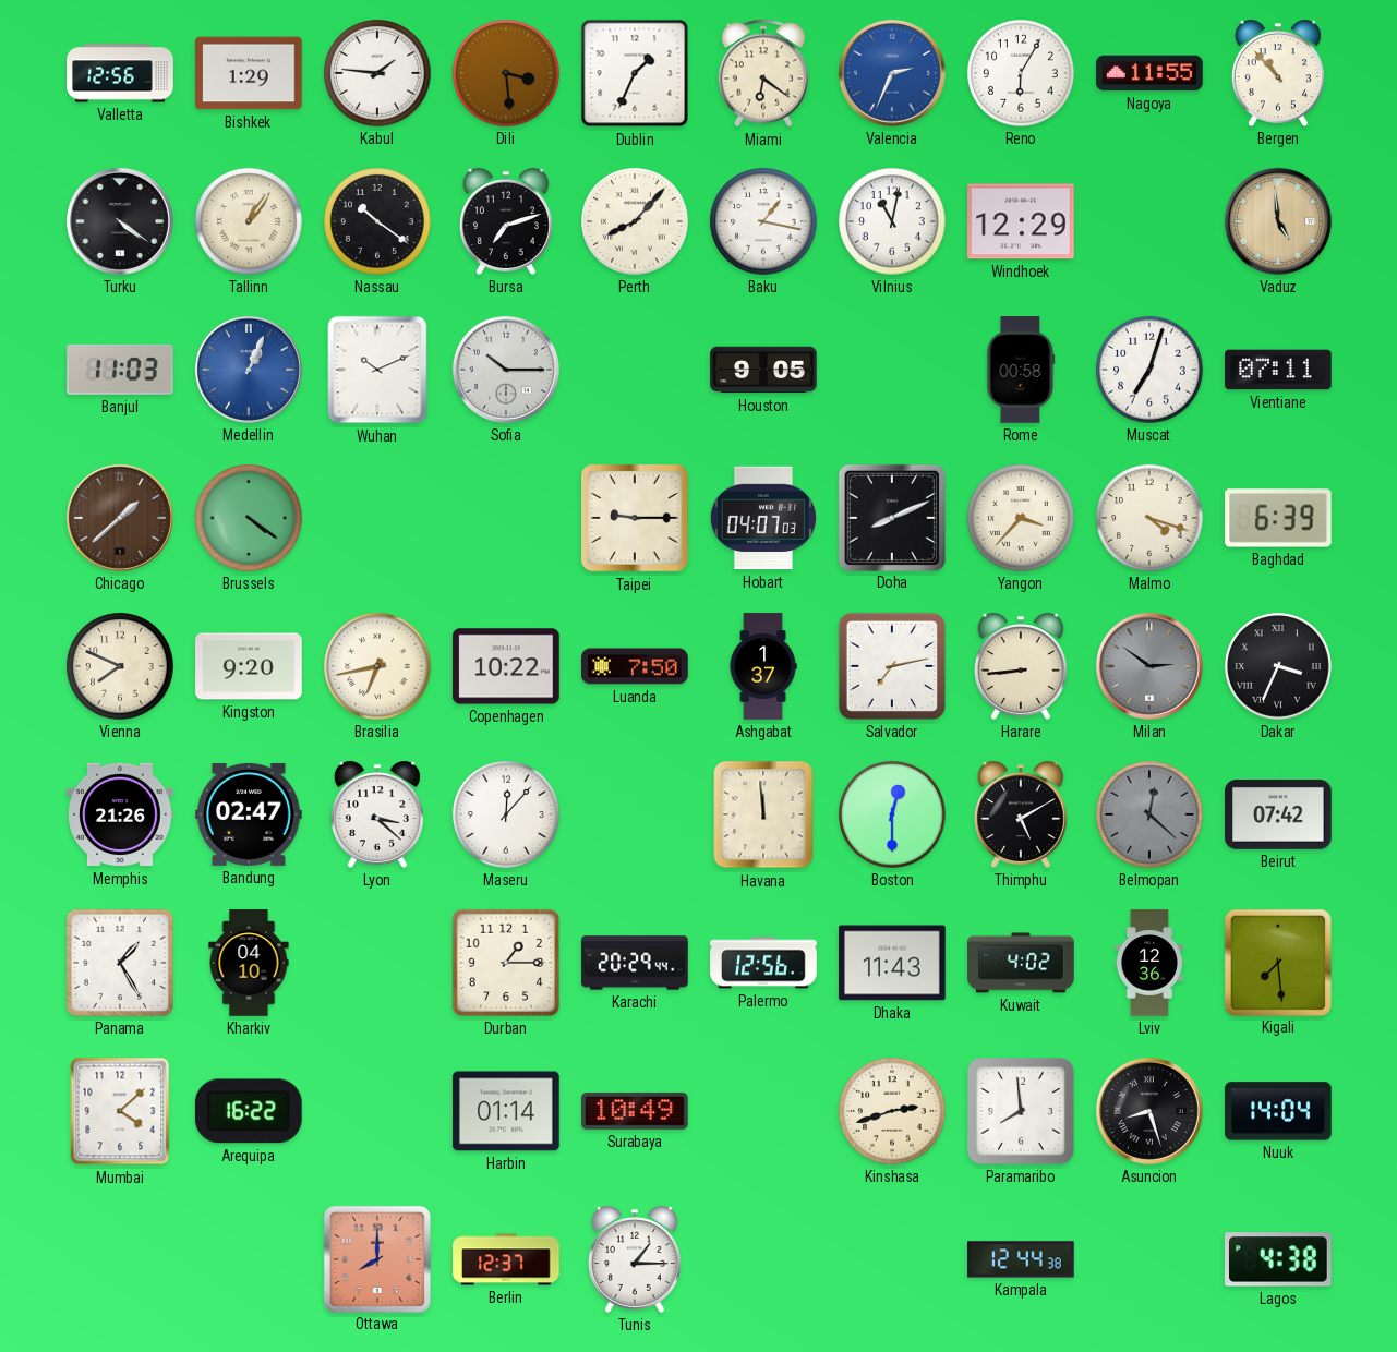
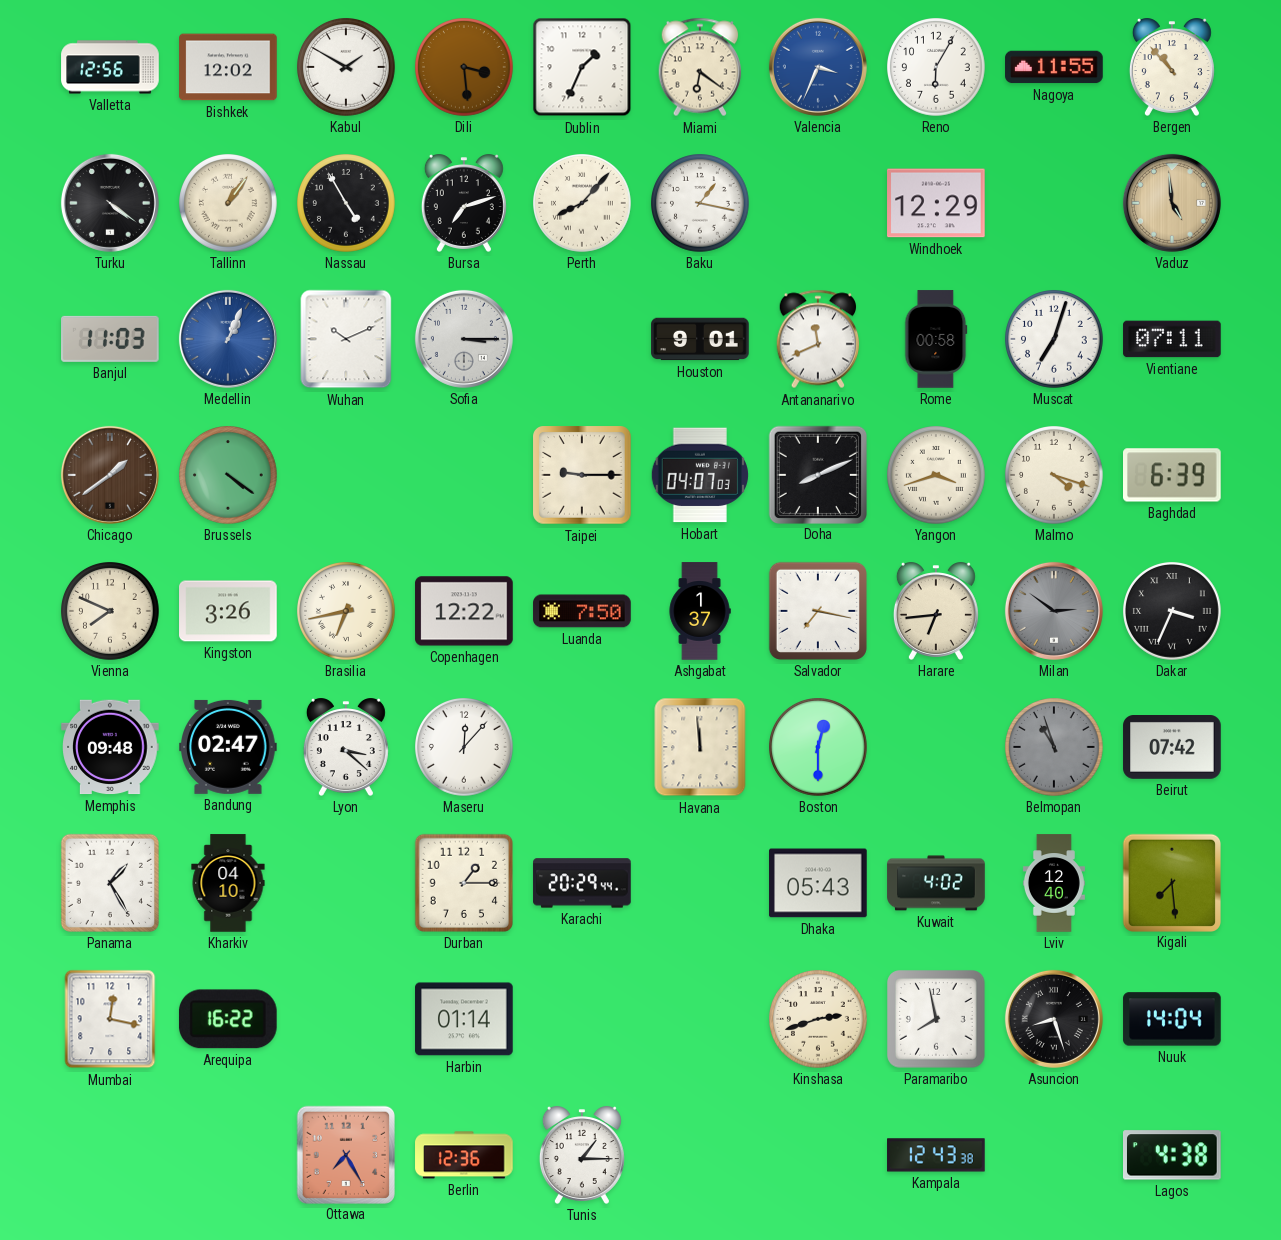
Bishkek: 1:29 -> 12:02 (228, 67)
Kabul: 1:46 -> 1:50 (347, 68)
Valencia: 2:34 -> 3:34 (818, 67)
Nassau: 10:21 -> 4:55 (347, 204)
Vilnius: 11:02 -> none (893, 222)
Sofia: 10:15 -> 3:15 (464, 339)
Houston: 9:05 -> 9:01 (700, 339)
Antananarivo: none -> 11:41 (818, 339)
Chicago: 1:38 -> 1:39 (110, 475)
Yangon: 3:37 -> 3:42 (937, 476)
Kingston: 9:20 -> 3:26 (228, 611)
Copenhagen: 10:22 -> 12:22 (464, 611)
Salvador: 7:13 -> 7:17 (818, 611)
Harare: 8:44 -> 6:44 (936, 611)
Memphis: 21:26 -> 09:48 (110, 747)
Thimphu: 5:10 -> none (1021, 814)
Belmopan: 12:22 -> 10:57 (1055, 748)
Palermo: 12:56 -> none (763, 963)
Dhaka: 11:43 -> 05:43 (818, 883)
Lviv: 12:36 -> 12:40 (1054, 883)
Mumbai: 4:08 -> 12:17 (110, 1019)
Surabaya: 10:49 -> none (636, 1111)
Paramaribo: 7:59 -> 7:58 (936, 1019)
Ottawa: 8:00 -> 7:25 (345, 1154)
Berlin: 12:37 -> 12:36 (464, 1155)
Kampala: 12:44 -> 12:43 (936, 1155)
